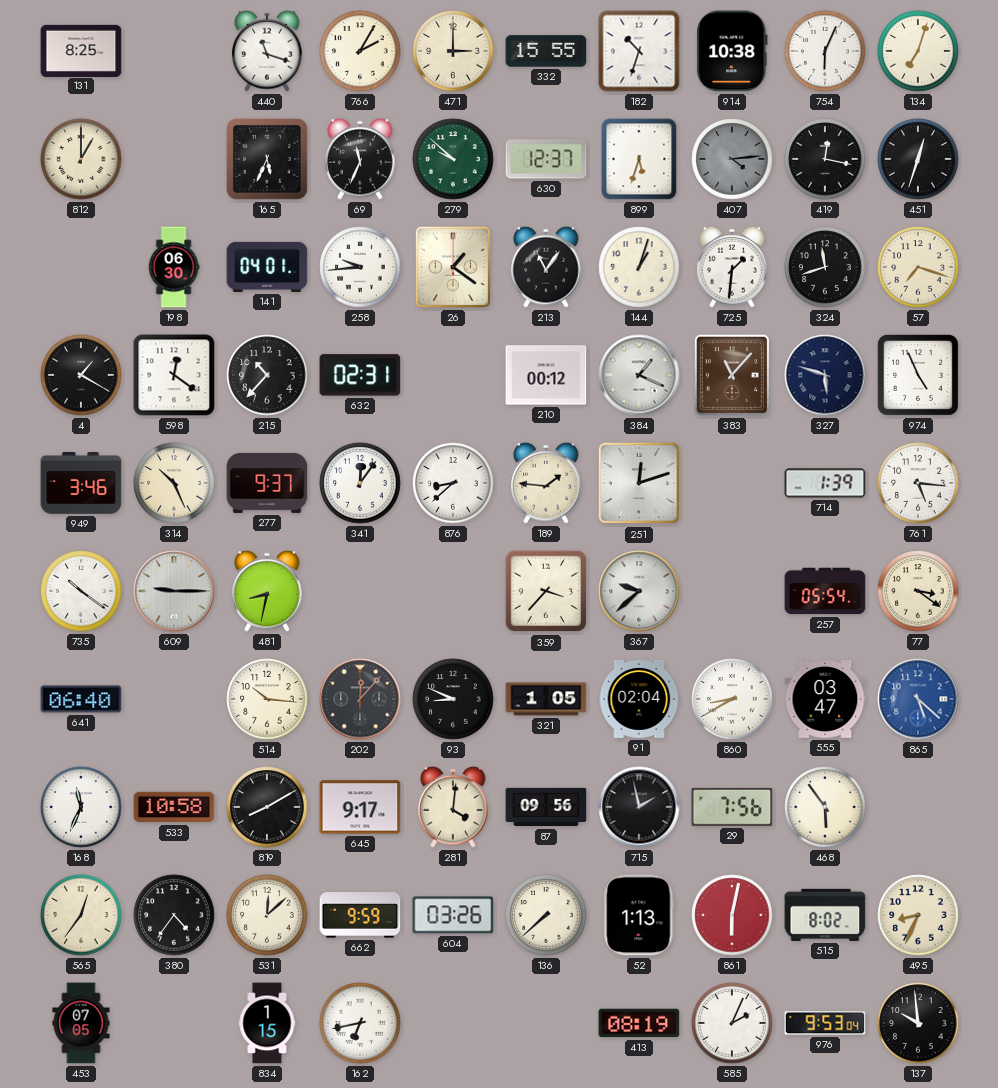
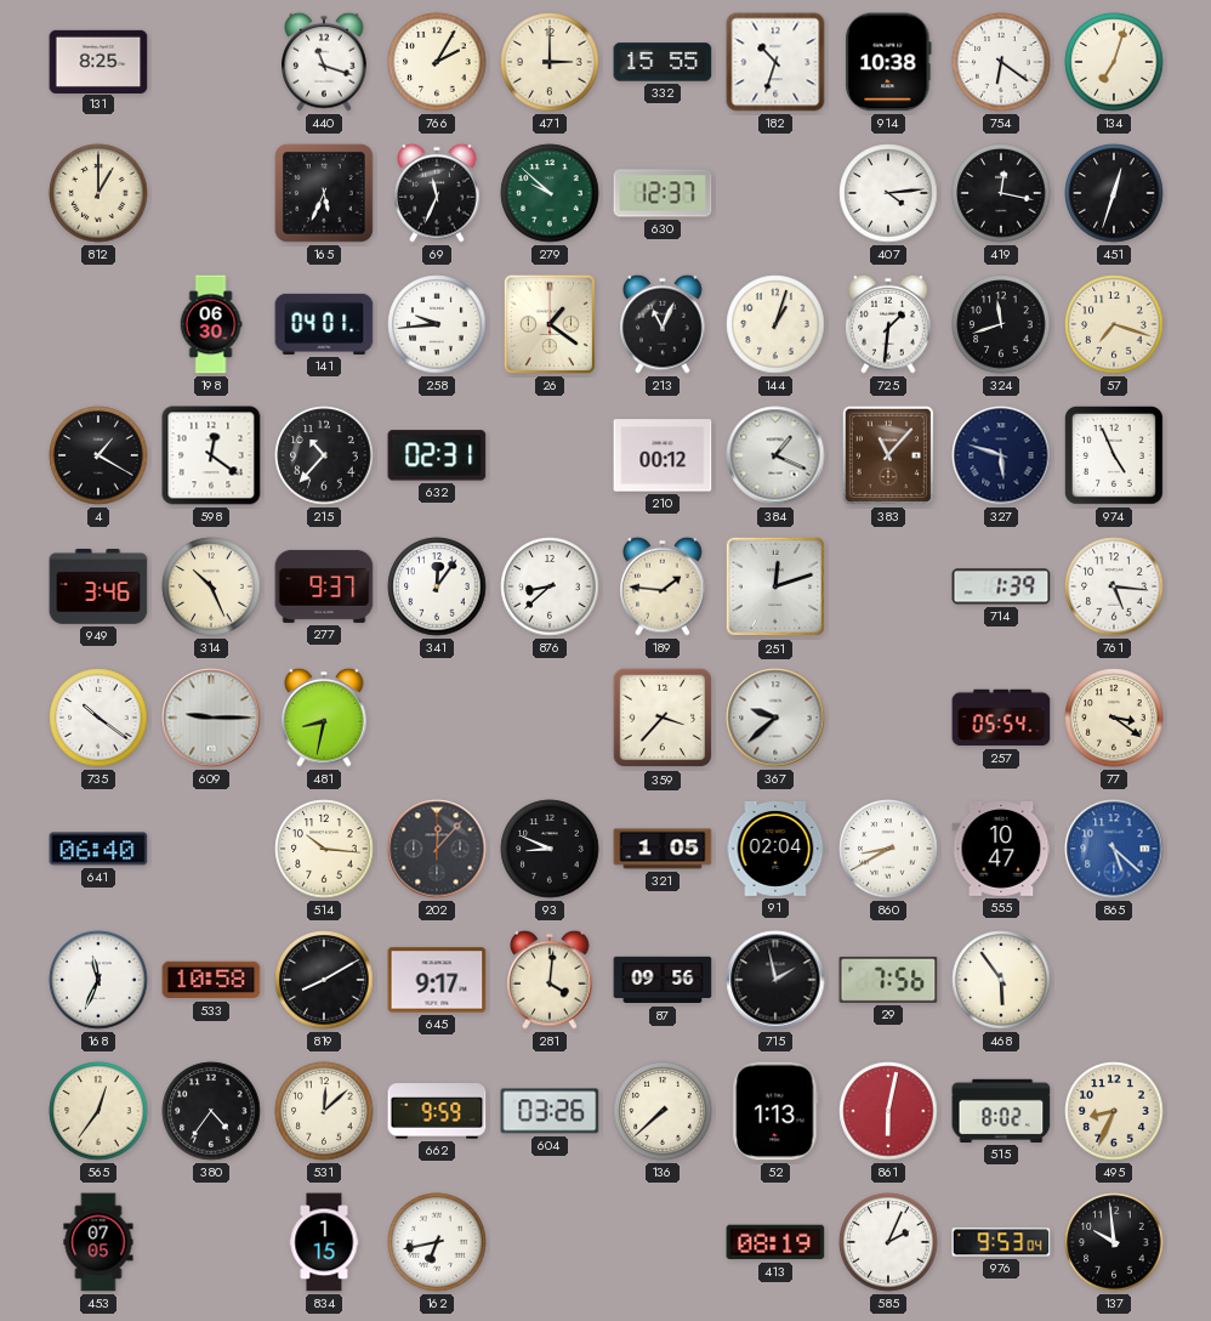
754: 6:04 -> 6:21 (1001, 62)
899: 5:33 -> none (639, 159)
407 dial: grey -> white (888, 193)
213: 11:06 -> 11:04 (663, 324)
555: 03:47 -> 10:47 (1001, 849)
